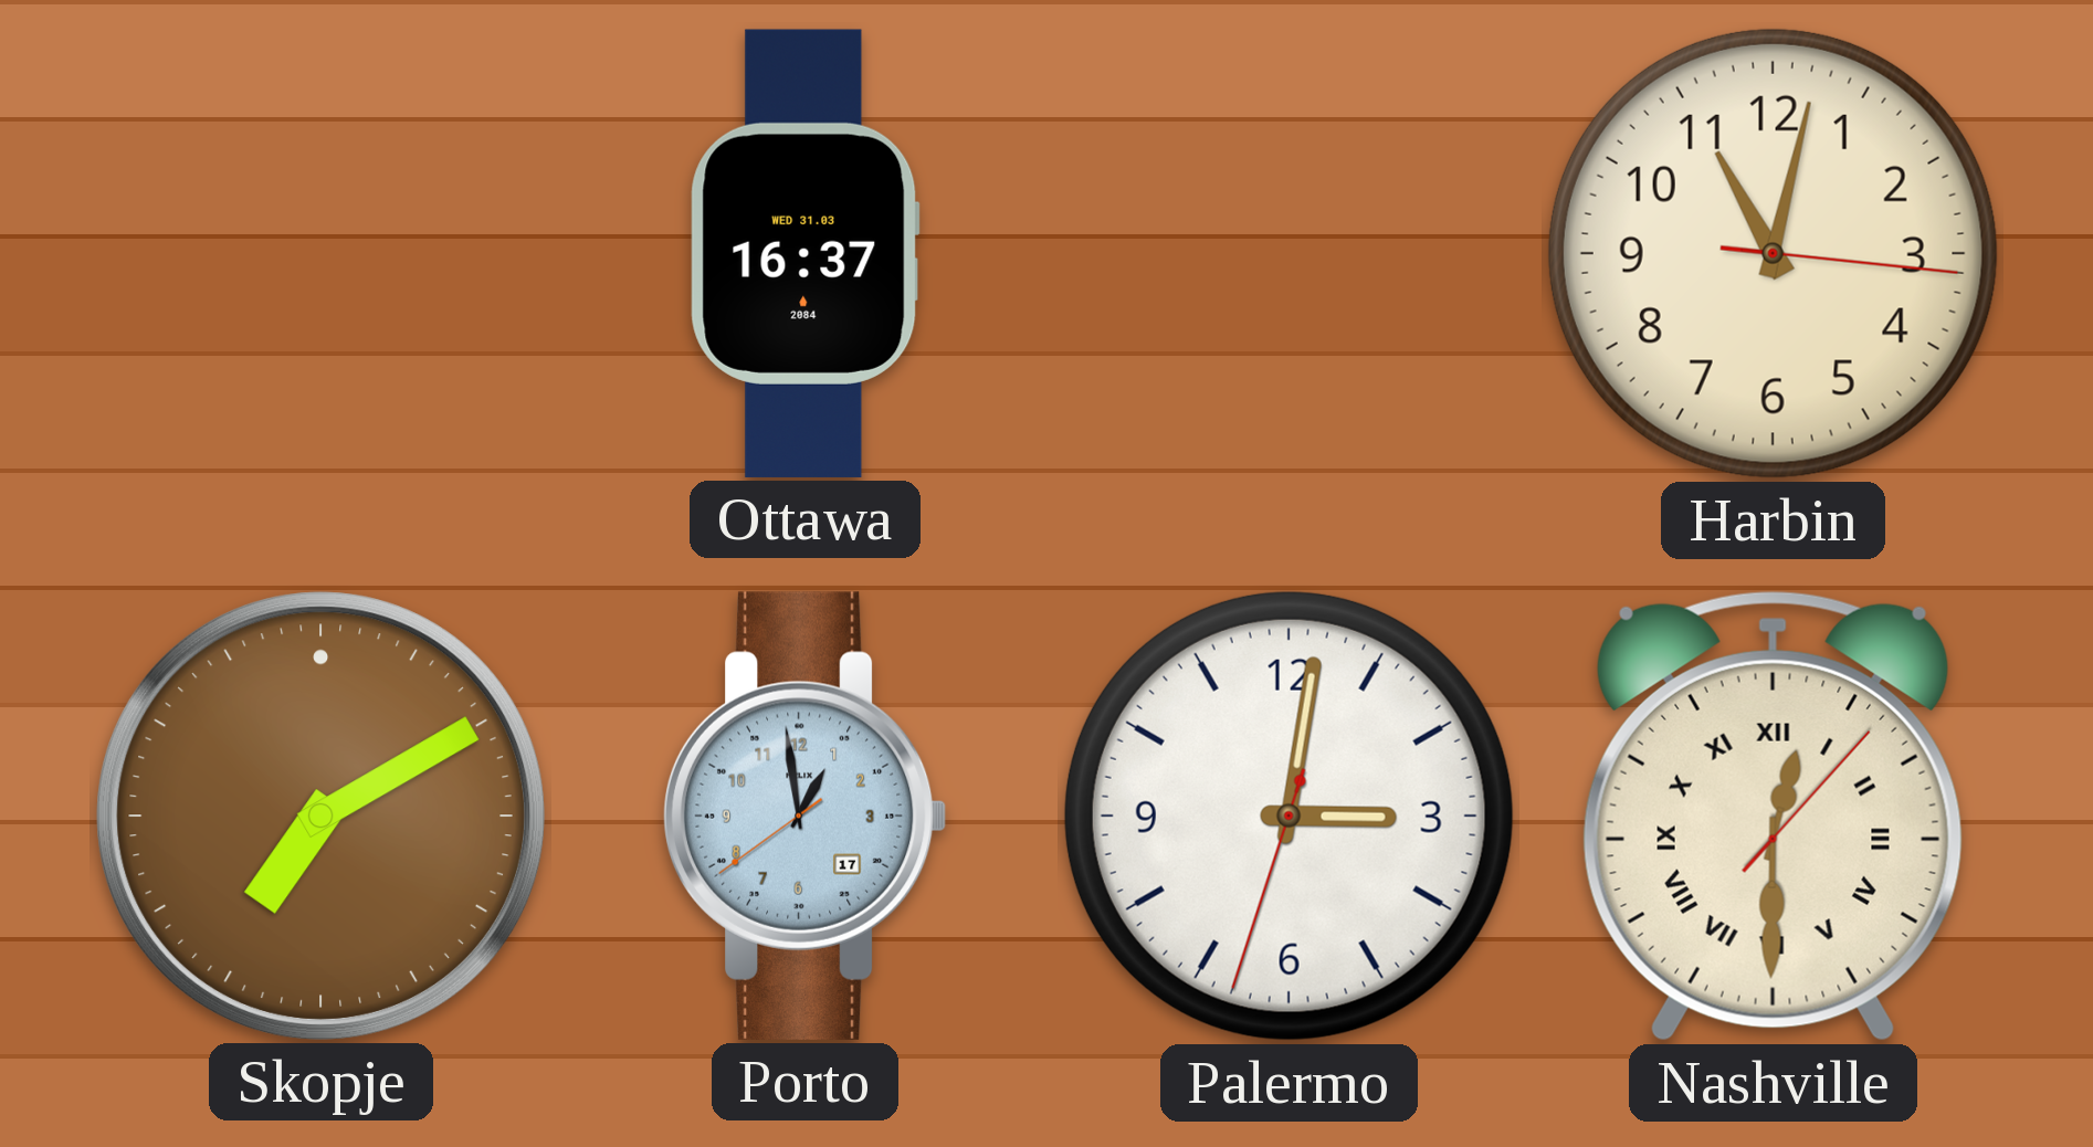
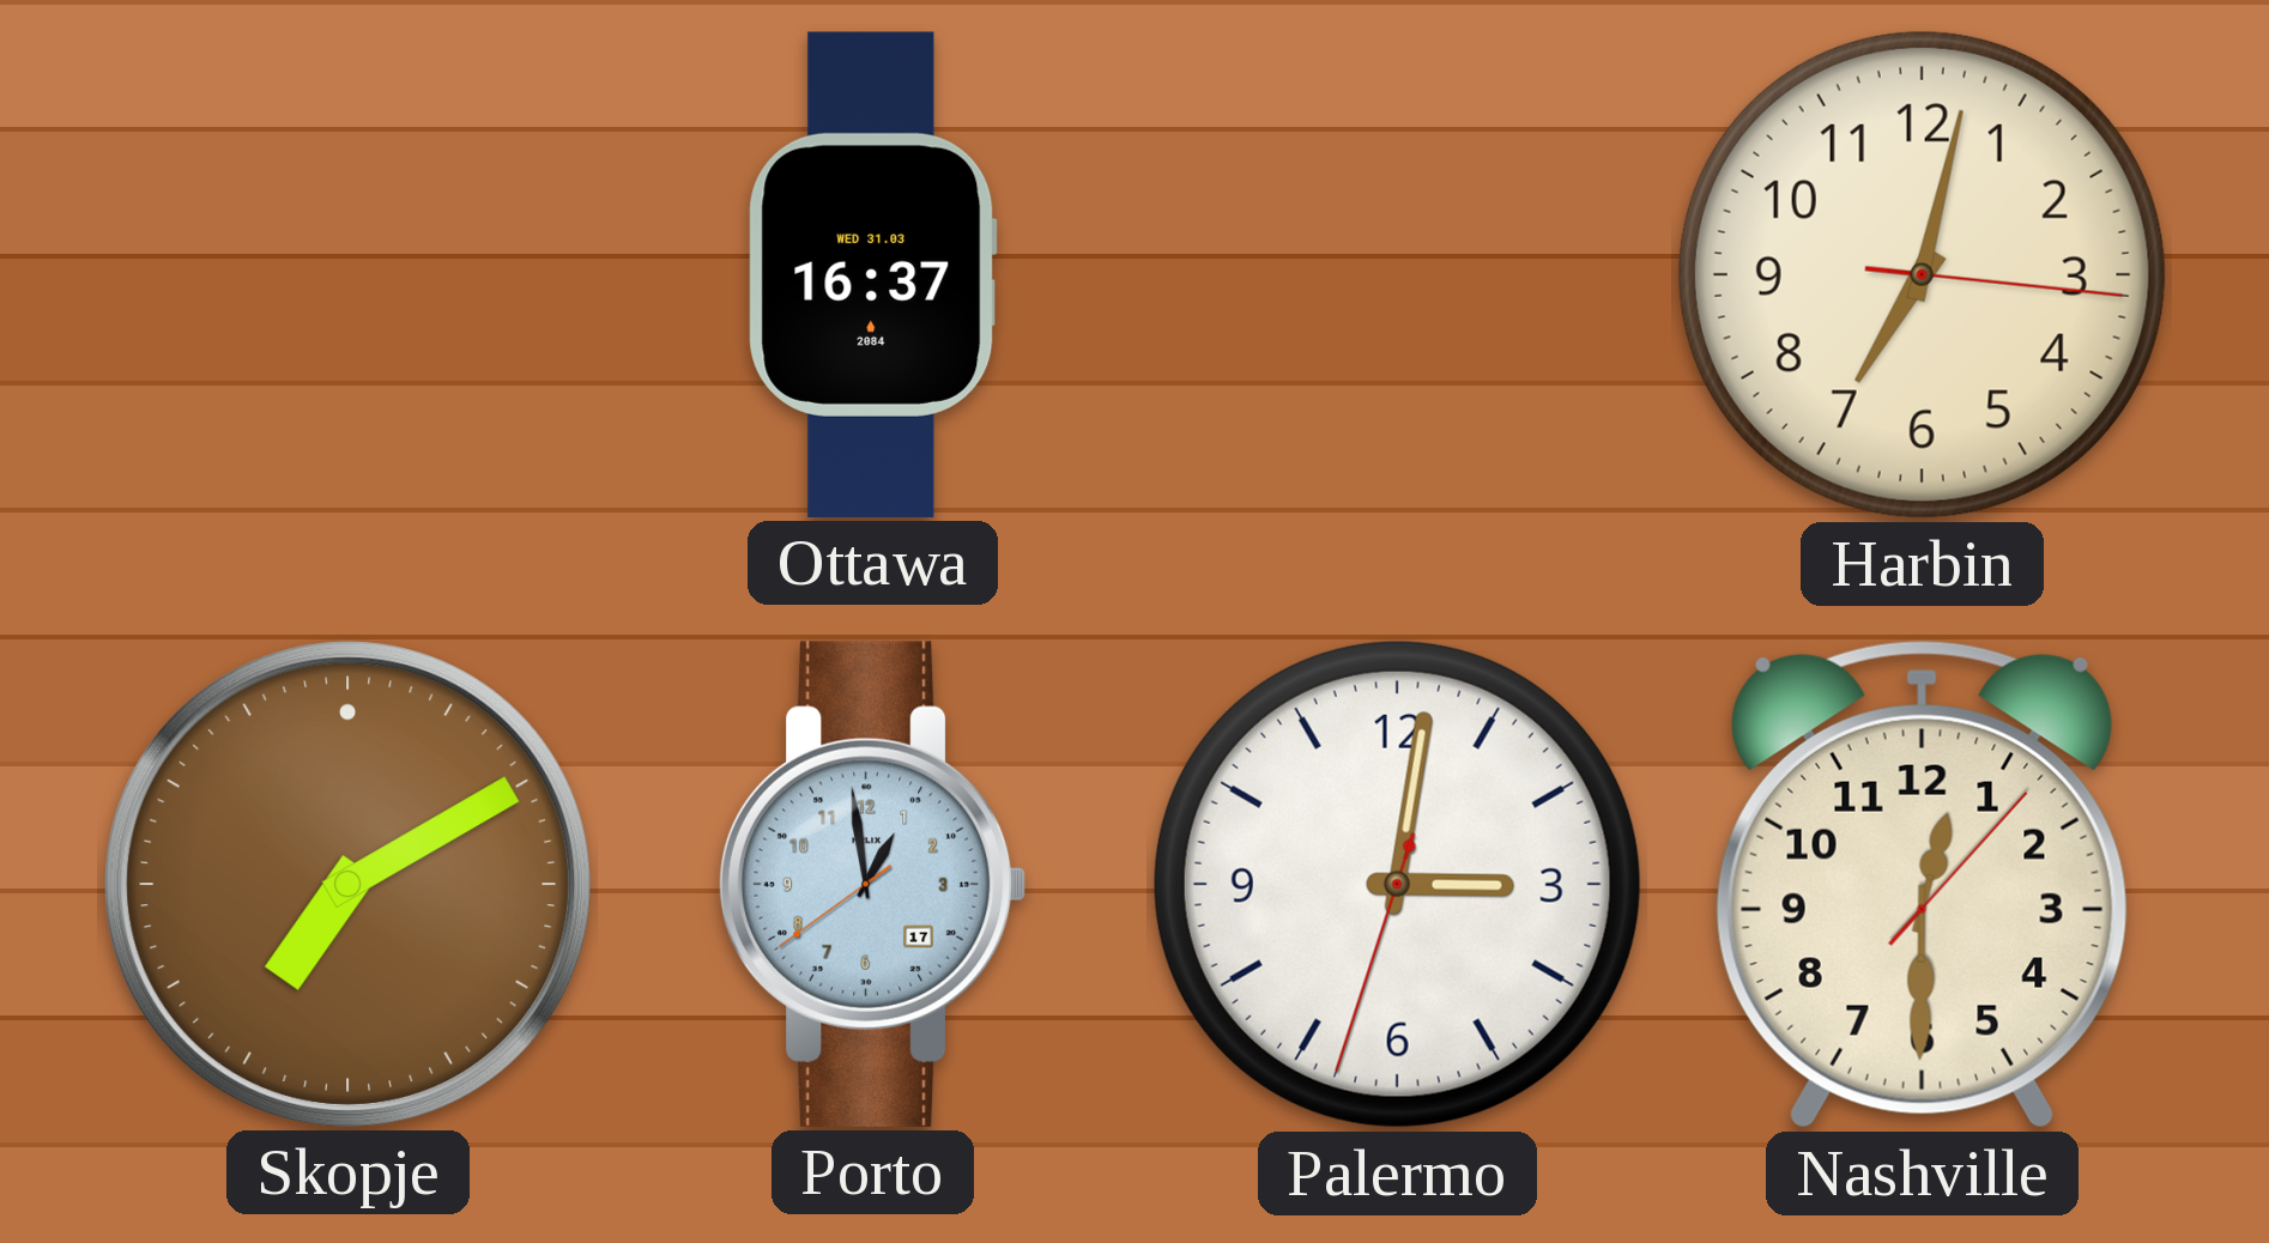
Harbin: 11:02 -> 7:02 (1922, 274)
Nashville numerals: Roman -> Arabic (1922, 884)
